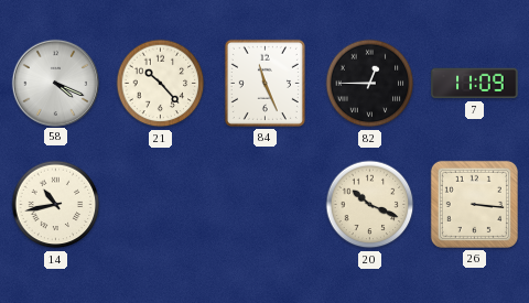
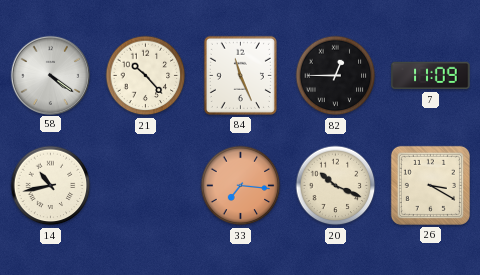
58: 4:19 -> 4:21 (50, 75)
33: none -> 7:16 (241, 186)
26: 3:16 -> 3:20 (430, 185)
